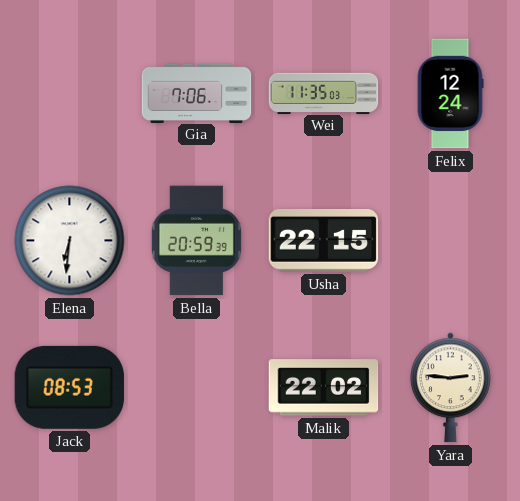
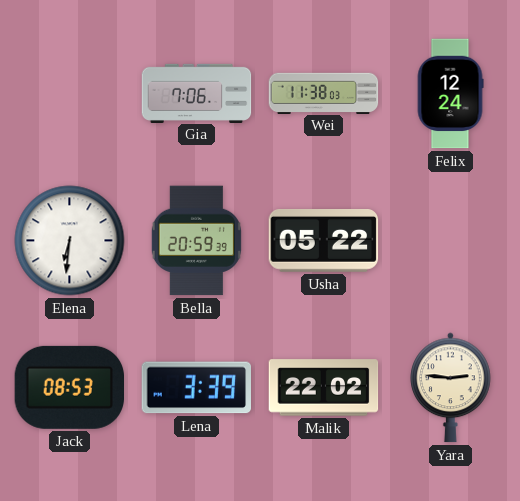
Wei: 11:35 -> 11:38 (324, 93)
Usha: 22:15 -> 05:22 (324, 241)
Lena: none -> 3:39 (196, 388)
